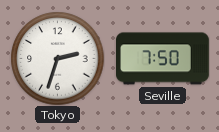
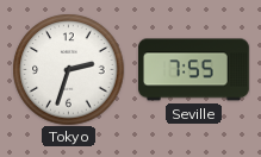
Seville: 7:50 -> 7:55 (194, 70)
